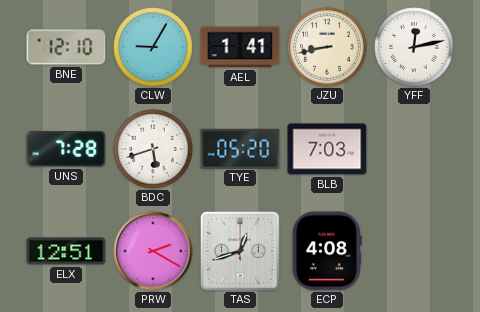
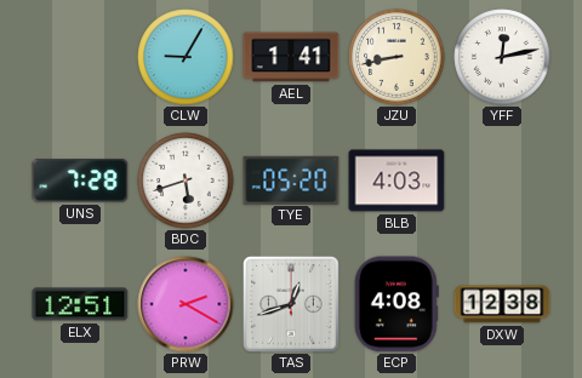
BNE: 12:10 -> none (66, 47)
BLB: 7:03 -> 4:03 (396, 181)
DXW: none -> 12:38 (502, 304)
